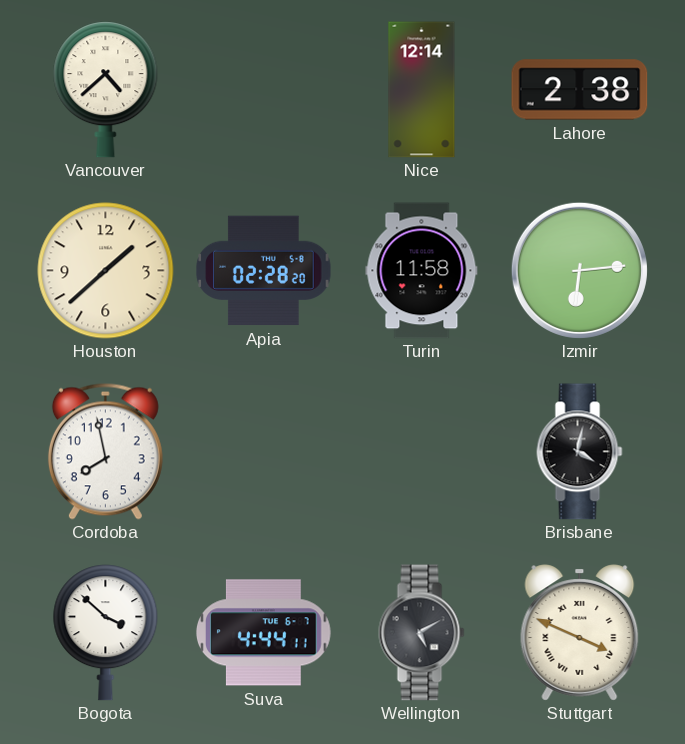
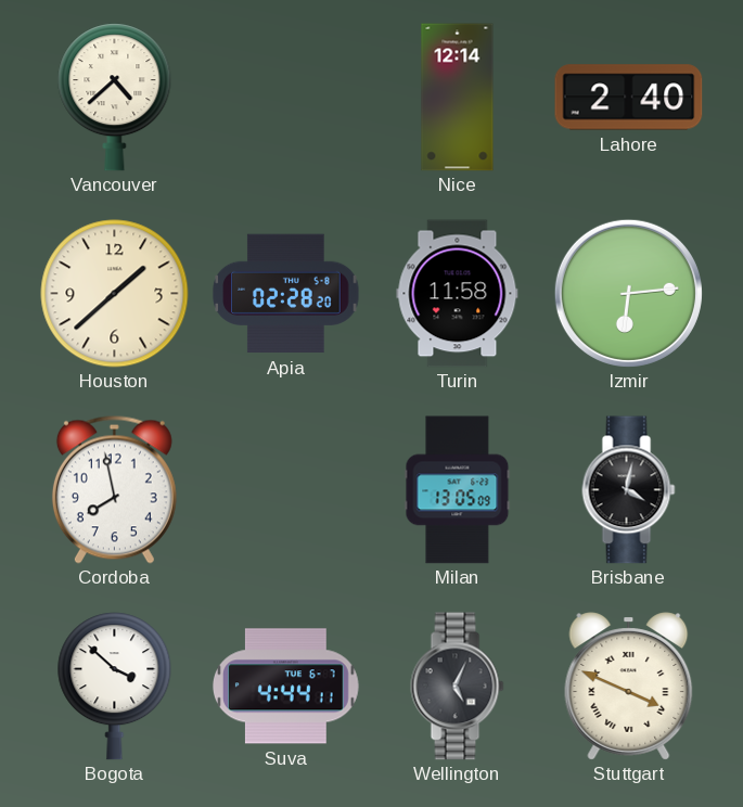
Lahore: 2:38 -> 2:40 (629, 98)
Milan: none -> 13:05 (458, 490)
Wellington: 5:10 -> 5:04 (458, 687)
